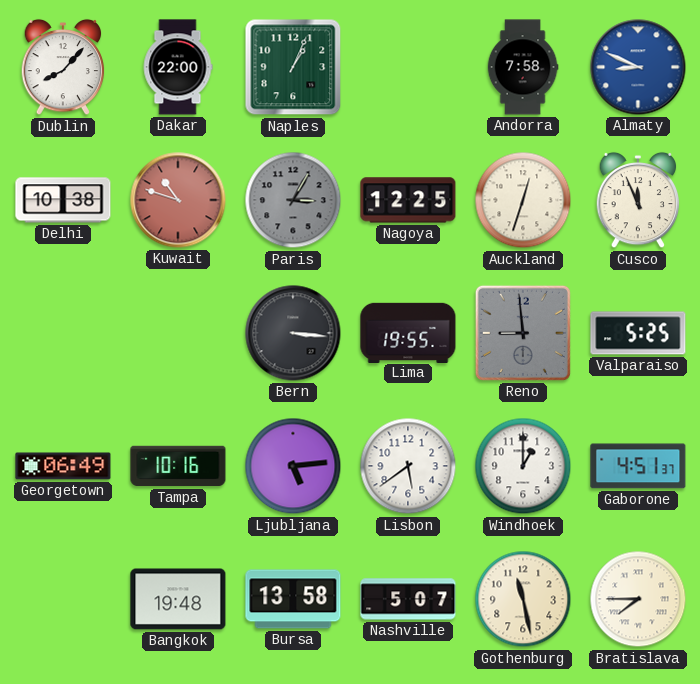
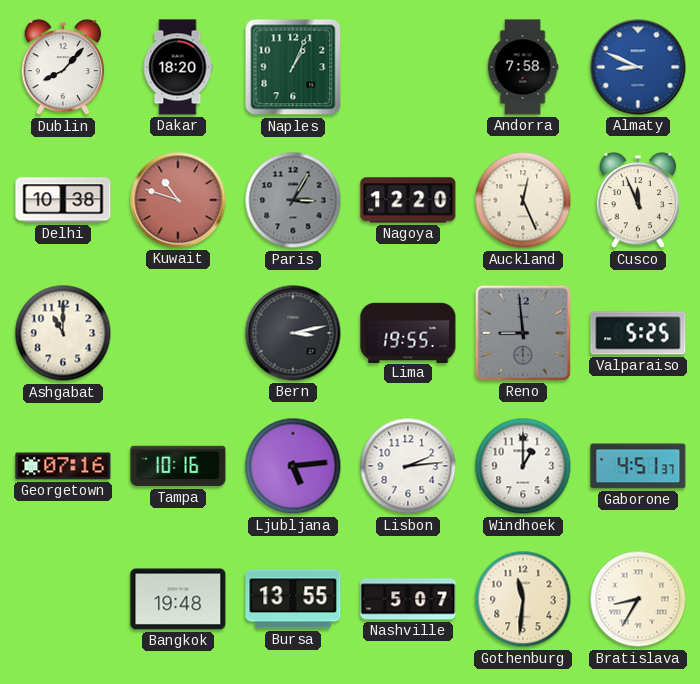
Dakar: 22:00 -> 18:20 (178, 67)
Nagoya: 12:25 -> 12:20 (408, 200)
Auckland: 12:33 -> 12:26 (523, 200)
Ashgabat: none -> 11:00 (63, 333)
Bern: 3:16 -> 3:13 (293, 333)
Georgetown: 06:49 -> 07:16 (63, 466)
Lisbon: 5:39 -> 2:14 (408, 466)
Bursa: 13:58 -> 13:55 (293, 599)
Gothenburg: 11:28 -> 11:31 (523, 599)
Bratislava: 7:45 -> 8:35 (638, 599)
